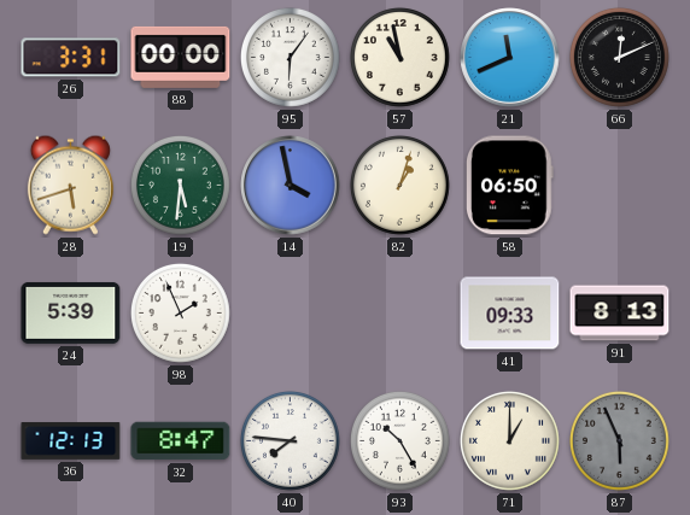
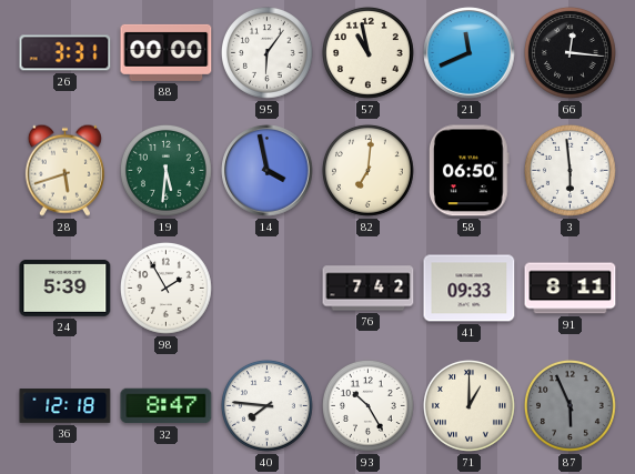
66: 12:11 -> 12:16 (570, 52)
82: 1:03 -> 7:01 (367, 170)
3: none -> 5:59 (570, 170)
98: 1:56 -> 1:55 (165, 288)
76: none -> 7:42 (369, 289)
91: 8:13 -> 8:11 (571, 289)
36: 12:13 -> 12:18 (65, 406)
